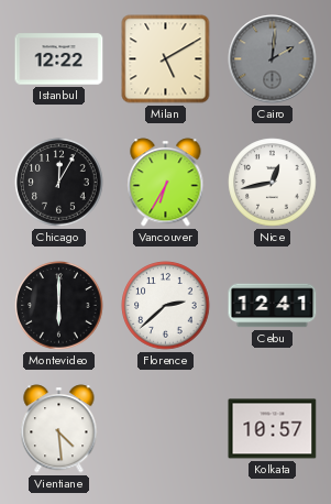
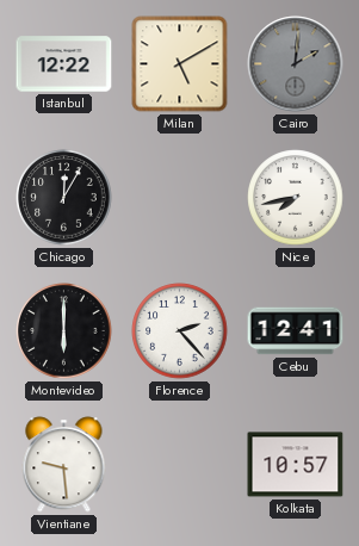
Vancouver: 6:35 -> none (166, 183)
Nice: 12:43 -> 7:43 (296, 198)
Florence: 2:38 -> 2:23 (180, 331)
Vientiane: 4:29 -> 9:29 (64, 465)
